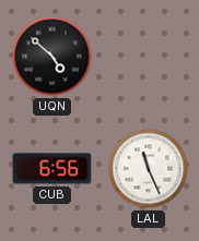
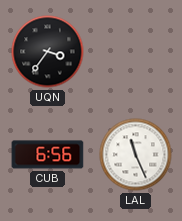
UQN: 4:52 -> 3:36 (48, 52)
